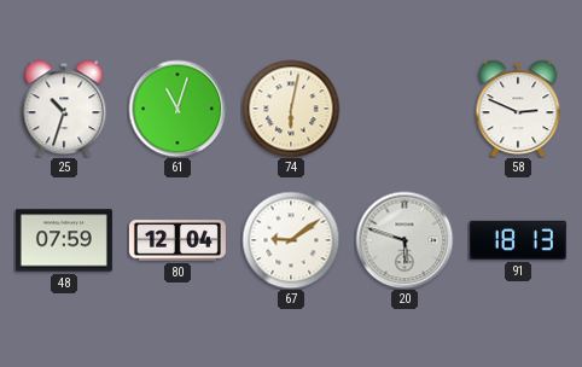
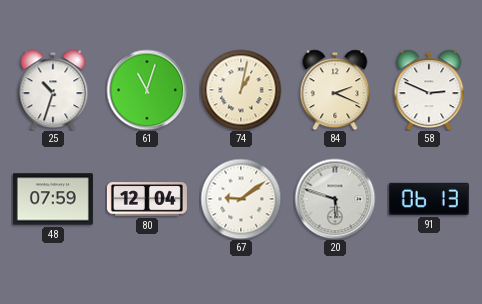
74: 6:02 -> 1:02 (241, 90)
84: none -> 2:19 (335, 90)
91: 18:13 -> 06:13 (429, 199)
